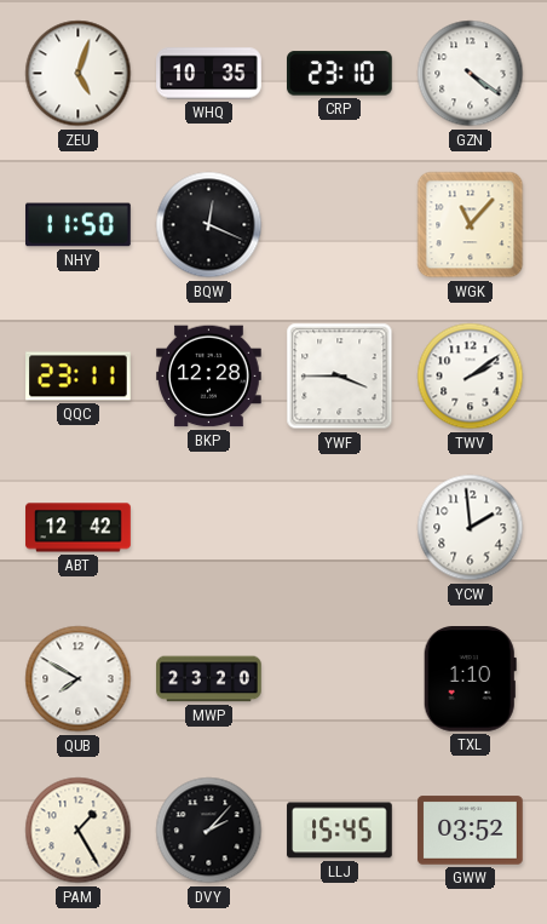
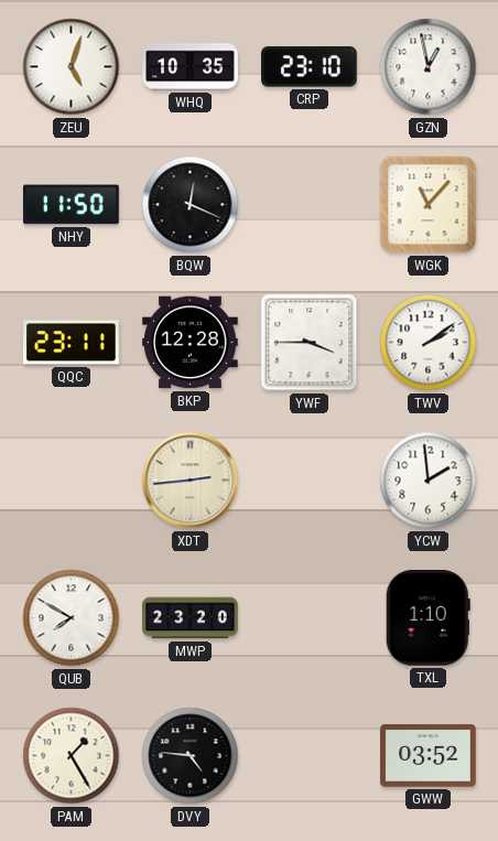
GZN: 4:21 -> 12:58 (429, 67)
ABT: 12:42 -> none (79, 528)
XDT: none -> 2:44 (191, 481)
DVY: 2:07 -> 4:46 (191, 756)
LLJ: 15:45 -> none (340, 831)
